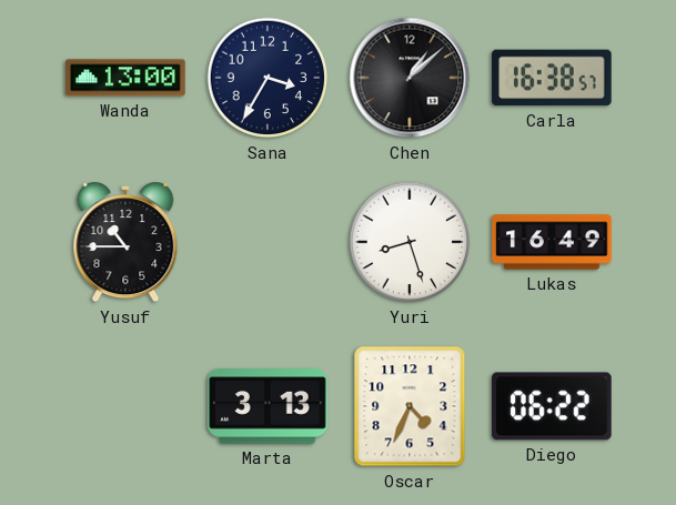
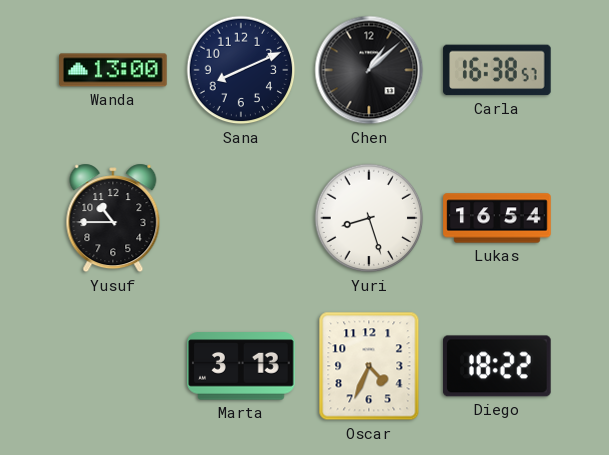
Sana: 3:35 -> 8:11 (241, 70)
Lukas: 16:49 -> 16:54 (497, 218)
Diego: 06:22 -> 18:22 (498, 366)
